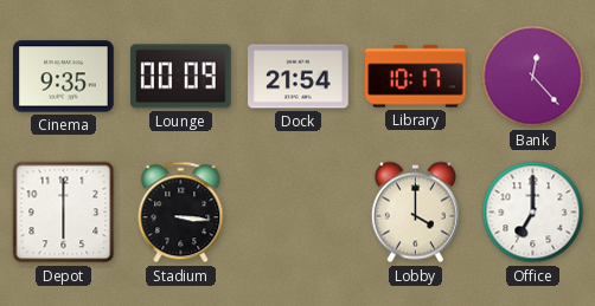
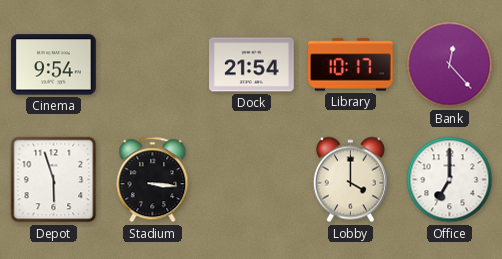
Cinema: 9:35 -> 9:54 (54, 65)
Lounge: 00:09 -> none (180, 77)
Depot: 6:00 -> 5:57 (54, 180)
